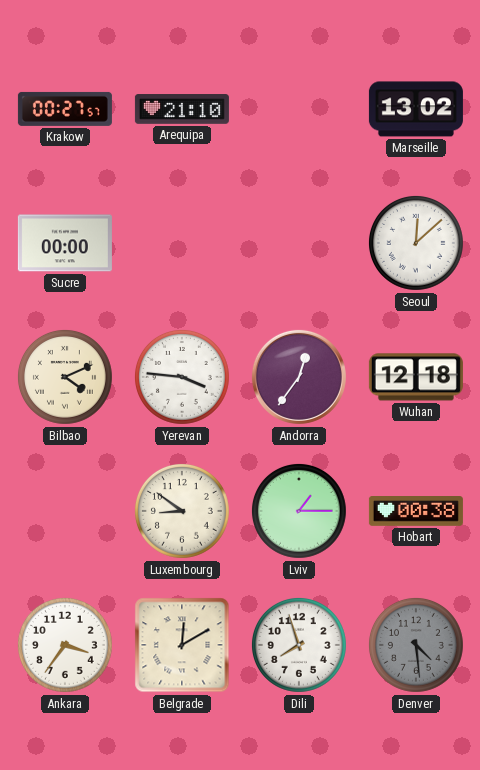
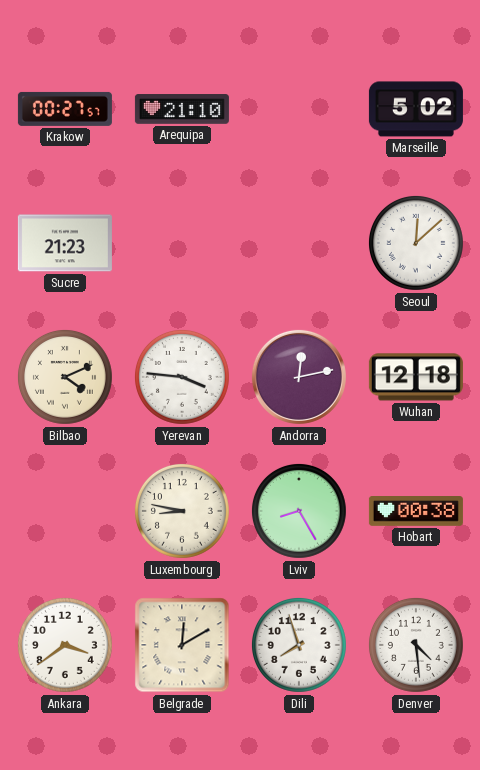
Marseille: 13:02 -> 5:02 (416, 109)
Sucre: 00:00 -> 21:23 (65, 243)
Andorra: 12:36 -> 12:13 (299, 377)
Luxembourg: 8:51 -> 8:47 (182, 511)
Lviv: 1:15 -> 8:25 (299, 511)
Ankara: 3:36 -> 3:39 (65, 645)
Denver dial: grey -> white (416, 645)
